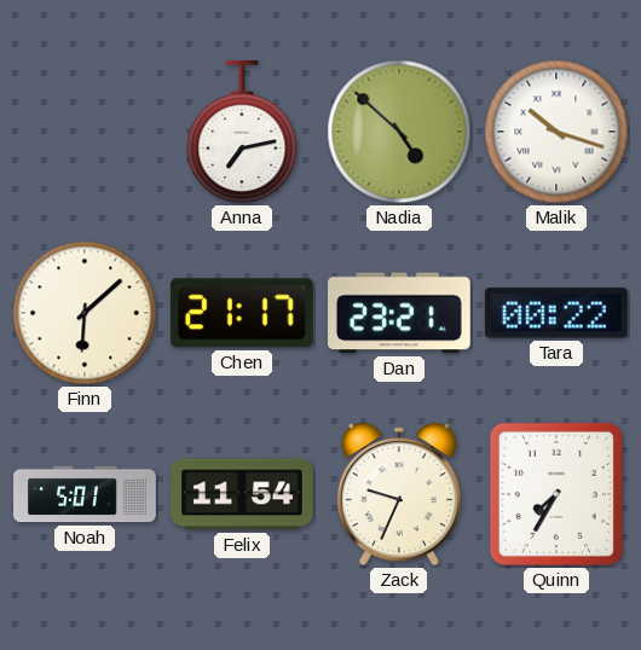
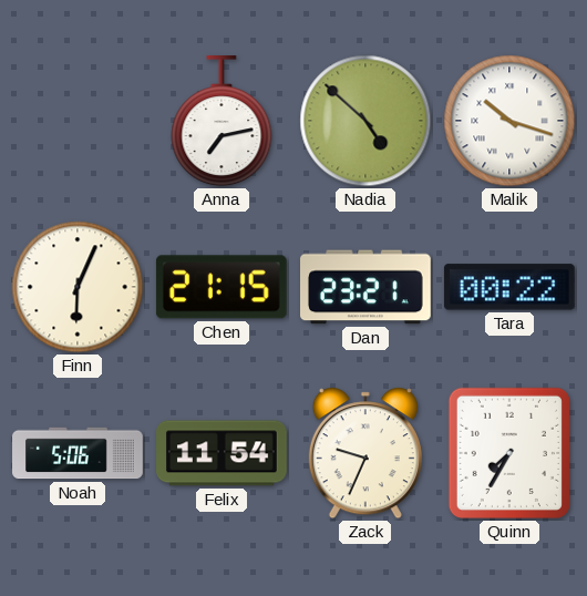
Finn: 6:08 -> 6:04 (78, 287)
Chen: 21:17 -> 21:15 (222, 287)
Noah: 5:01 -> 5:06 (78, 453)
